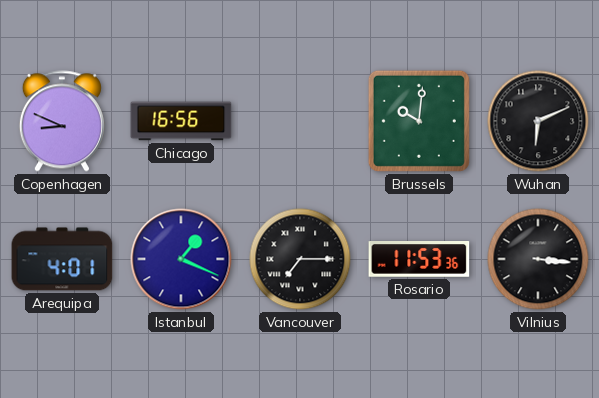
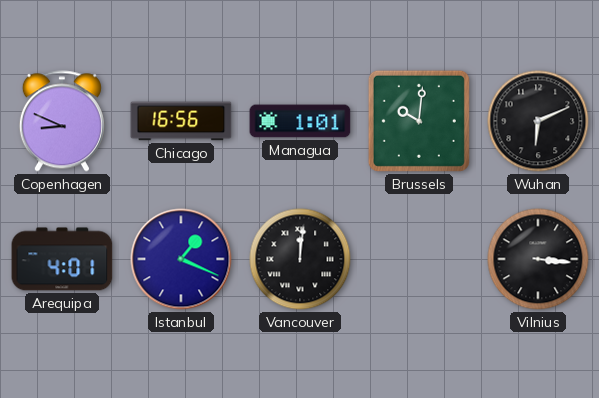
Managua: none -> 1:01 (300, 121)
Vancouver: 7:15 -> 12:01 (300, 259)
Rosario: 11:53 -> none (419, 259)
